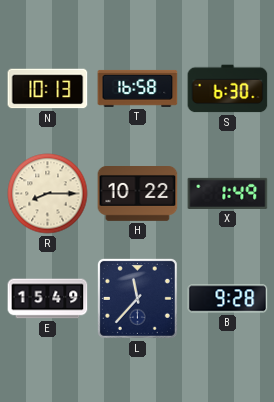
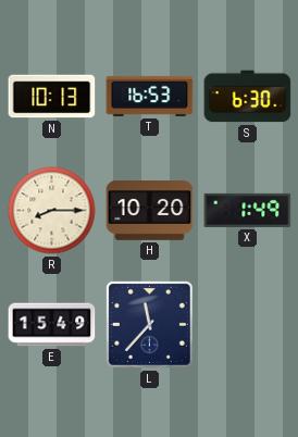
T: 16:58 -> 16:53 (150, 96)
H: 10:22 -> 10:20 (150, 211)
B: 9:28 -> none (228, 299)
